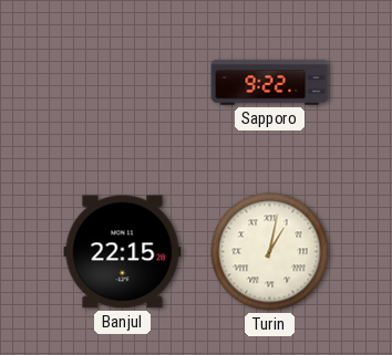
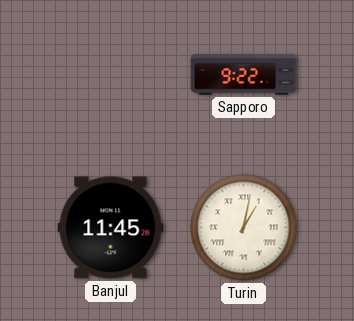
Banjul: 22:15 -> 11:45 (111, 228)
